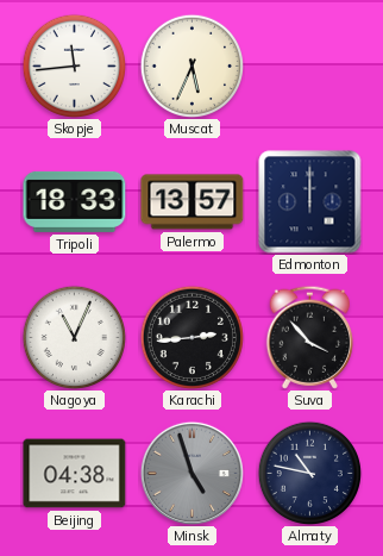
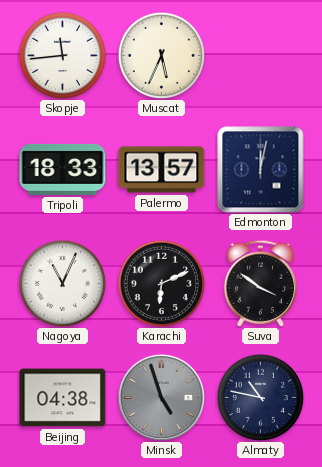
Edmonton: 12:00 -> 12:02 (261, 170)
Karachi: 2:44 -> 6:11 (161, 283)
Suva: 3:53 -> 3:51 (260, 283)
